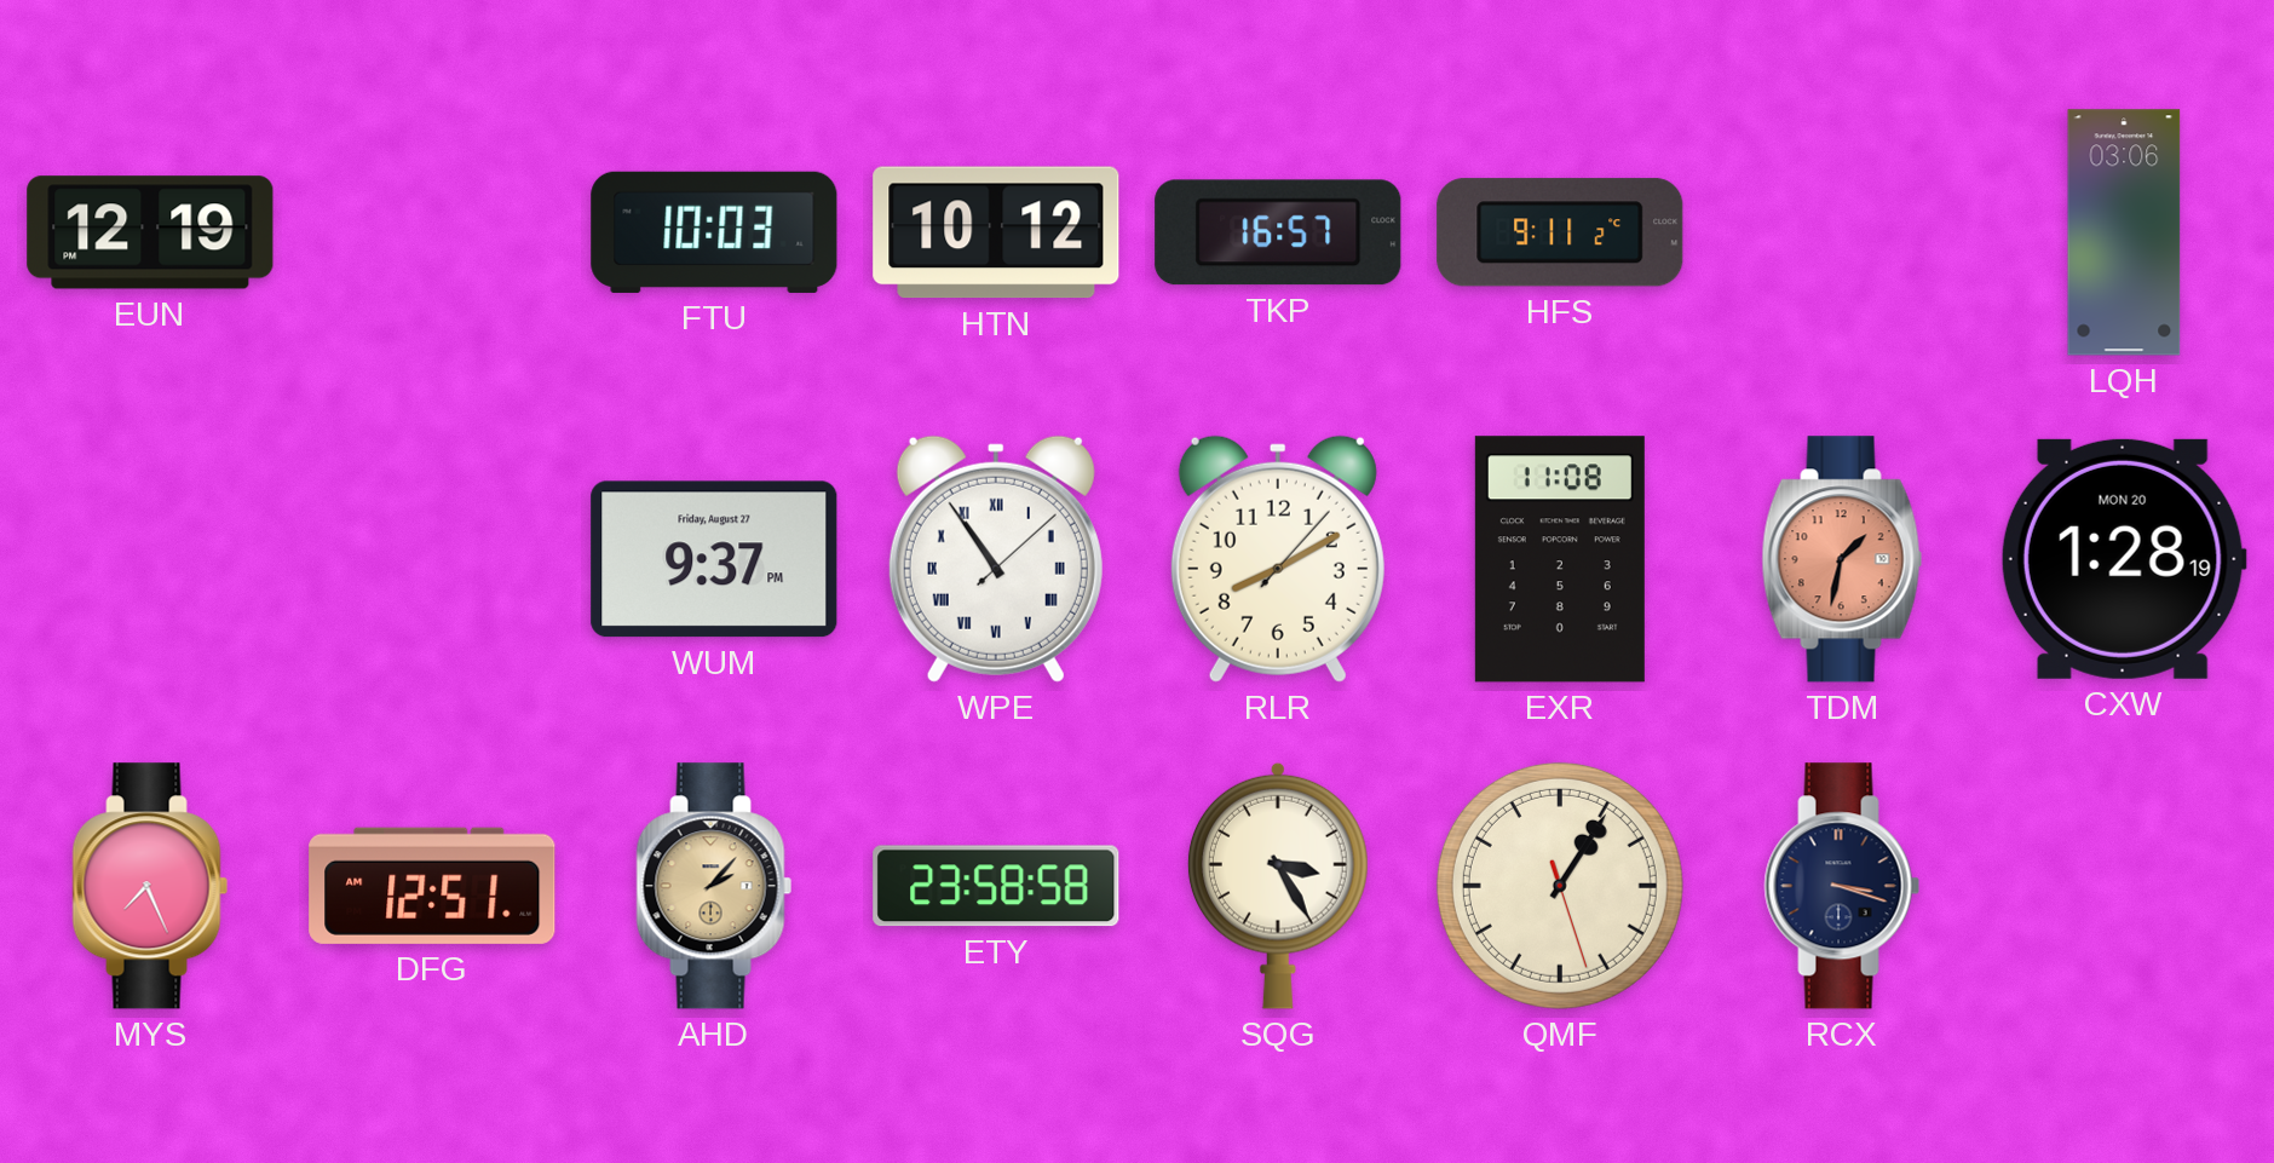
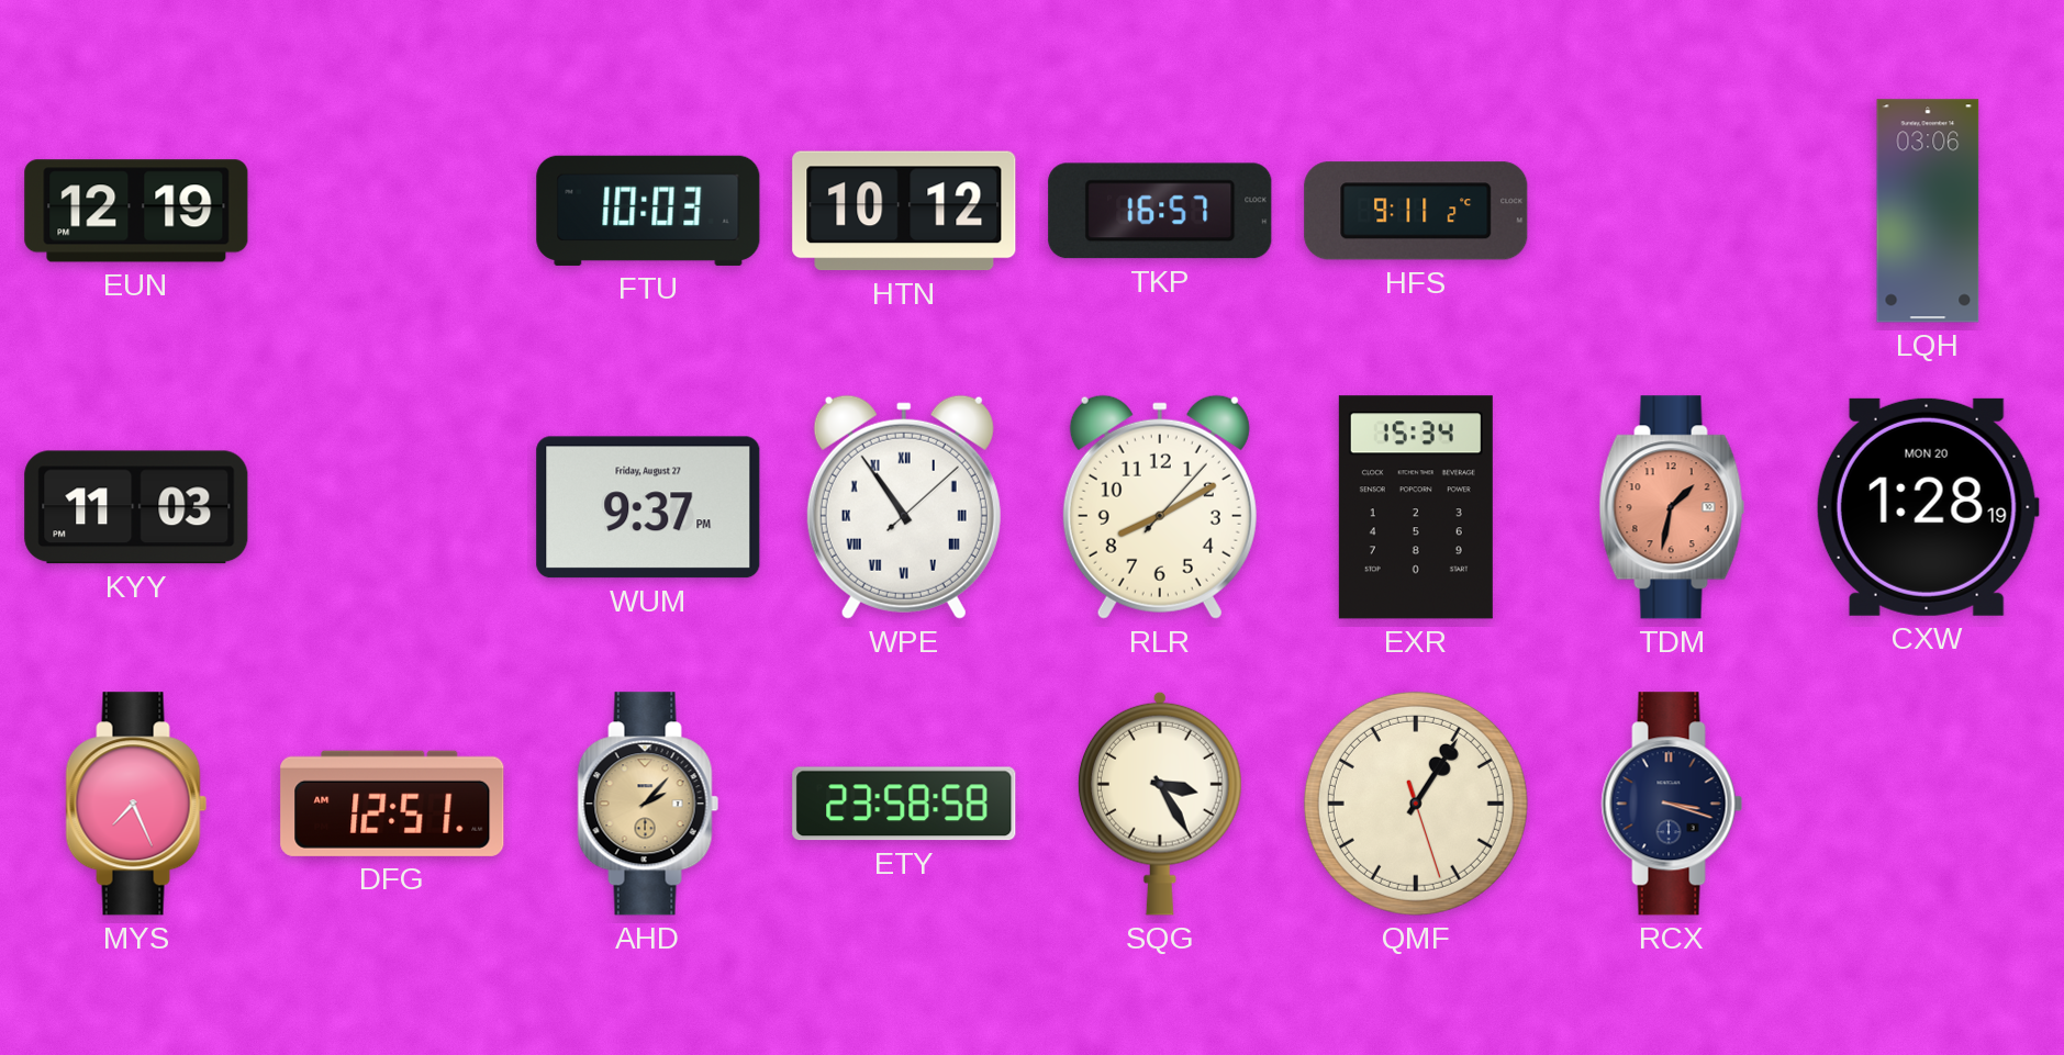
KYY: none -> 11:03 (136, 507)
EXR: 11:08 -> 15:34 (1416, 507)
